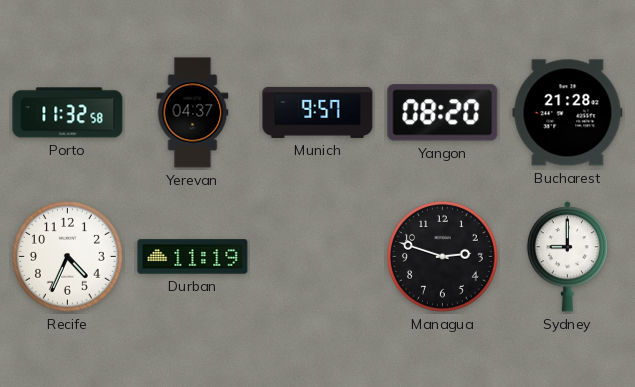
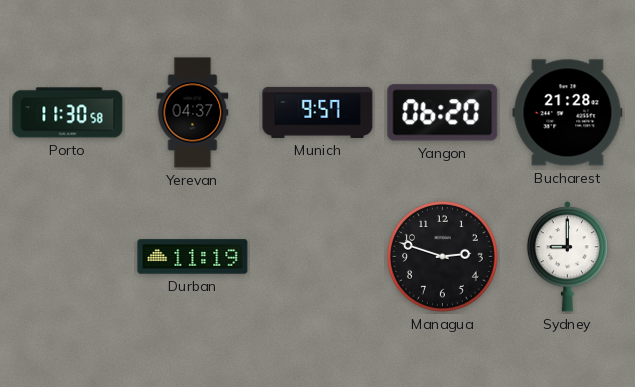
Porto: 11:32 -> 11:30 (68, 113)
Yangon: 08:20 -> 06:20 (443, 113)
Recife: 4:34 -> none (67, 256)
